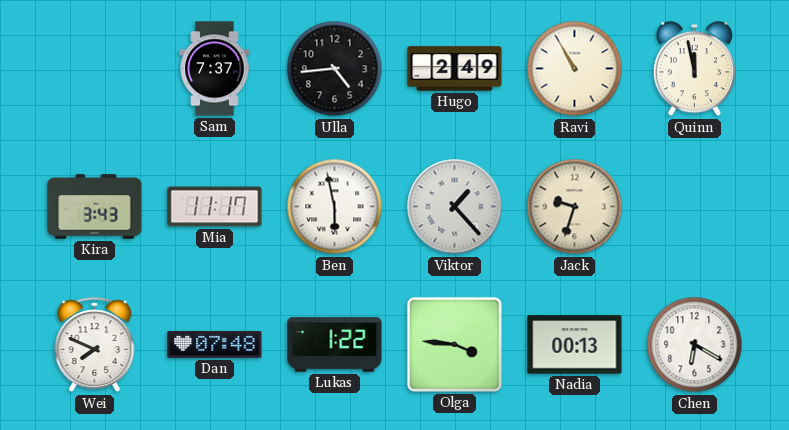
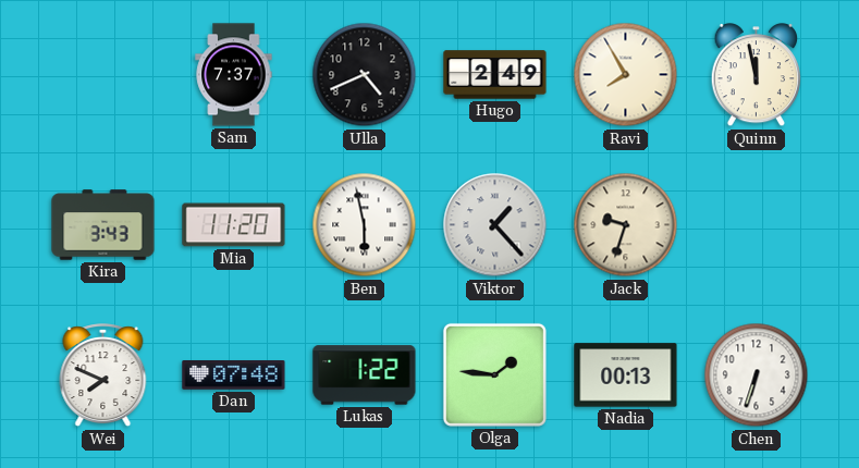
Ulla: 4:44 -> 4:41 (365, 75)
Ravi: 10:55 -> 7:55 (626, 75)
Mia: 11:17 -> 11:20 (234, 225)
Olga: 3:46 -> 1:46 (494, 374)
Chen: 6:20 -> 6:33 (757, 375)
